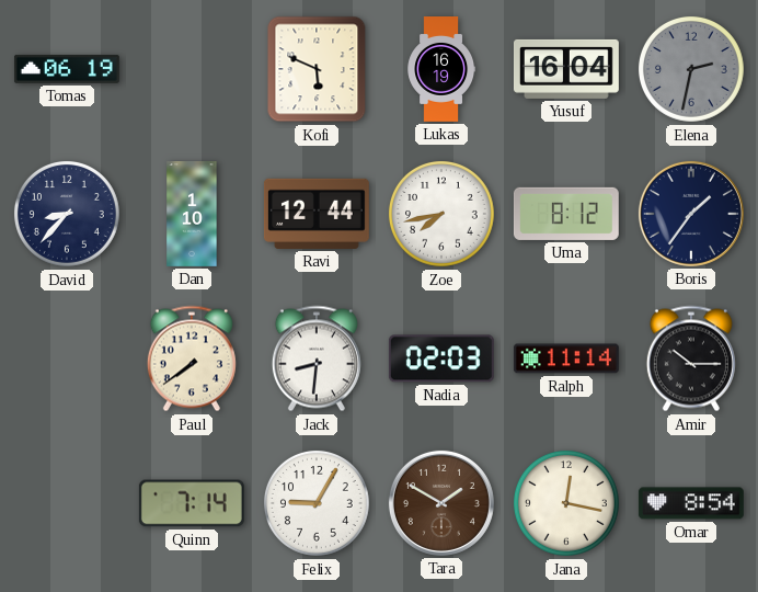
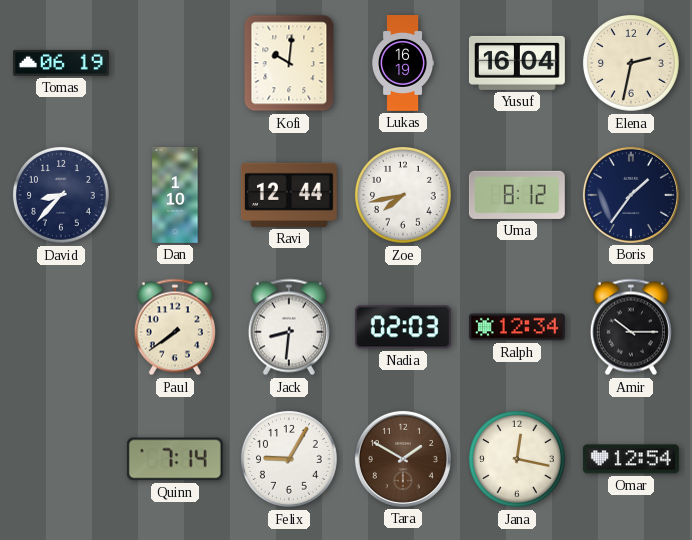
Kofi: 5:49 -> 10:01 (289, 63)
Elena dial: grey -> cream (631, 63)
Ralph: 11:14 -> 12:34 (517, 327)
Omar: 8:54 -> 12:54 (631, 459)
